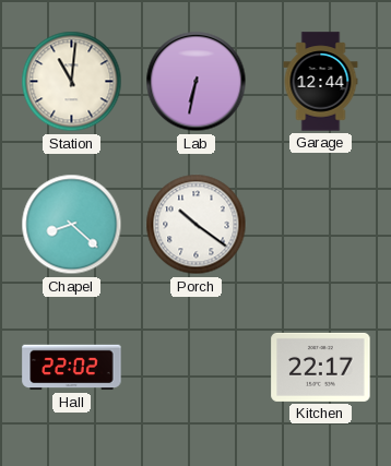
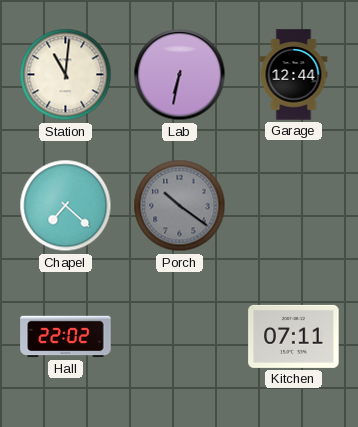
Chapel: 8:22 -> 7:22 (66, 206)
Porch dial: white -> grey (180, 206)
Kitchen: 22:17 -> 07:11 (294, 336)
